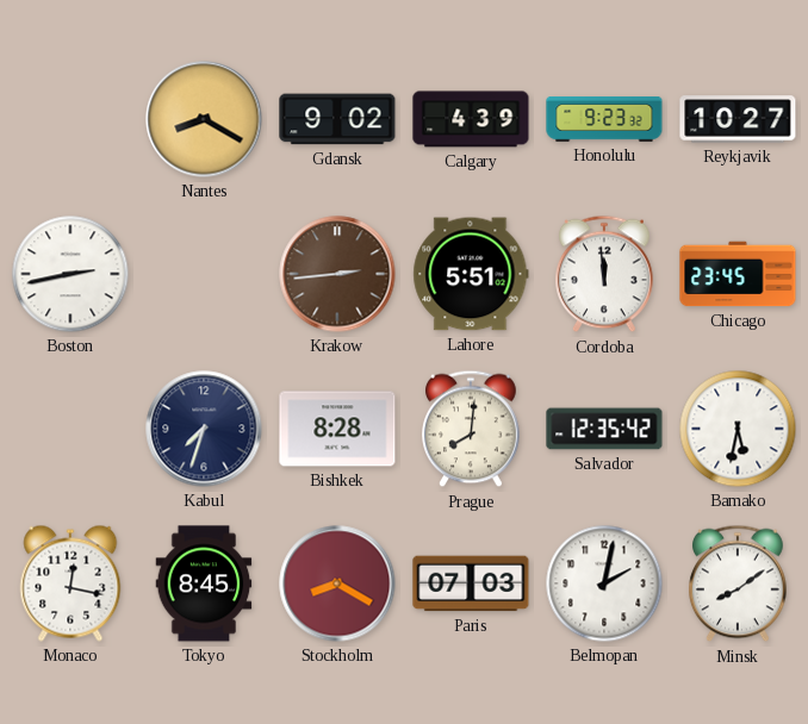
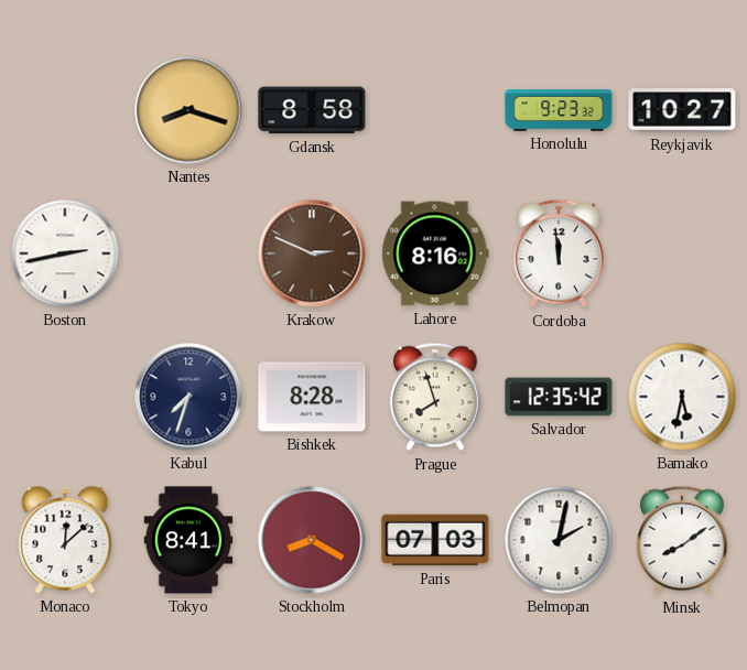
Nantes: 8:20 -> 8:18 (188, 110)
Gdansk: 9:02 -> 8:58 (312, 110)
Calgary: 4:39 -> none (471, 119)
Krakow: 2:44 -> 2:49 (312, 253)
Lahore: 5:51 -> 8:16 (435, 253)
Chicago: 23:45 -> none (738, 274)
Prague: 8:01 -> 7:57 (436, 397)
Monaco: 12:17 -> 12:08 (65, 540)
Tokyo: 8:45 -> 8:41 (188, 540)
